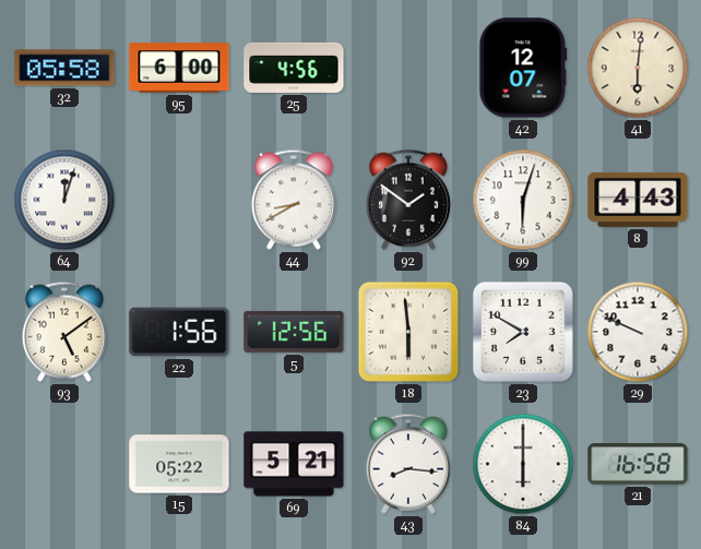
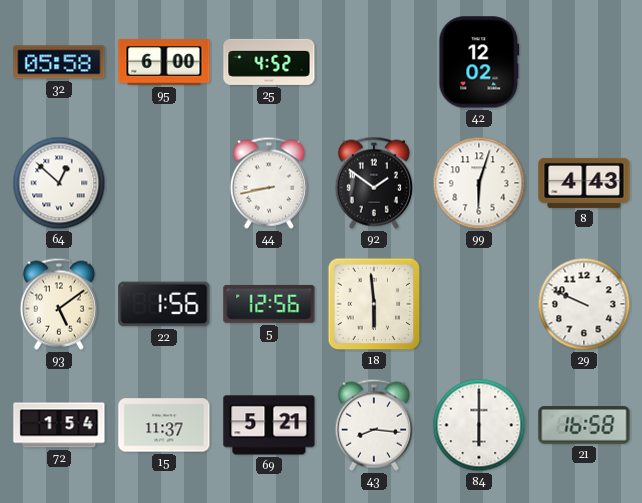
25: 4:56 -> 4:52 (269, 62)
42: 12:07 -> 12:02 (479, 62)
41: 6:01 -> none (638, 68)
64: 12:03 -> 12:52 (59, 183)
44: 8:40 -> 8:43 (269, 183)
23: 7:50 -> none (523, 332)
72: none -> 1:54 (59, 425)
15: 05:22 -> 11:37 (164, 425)
